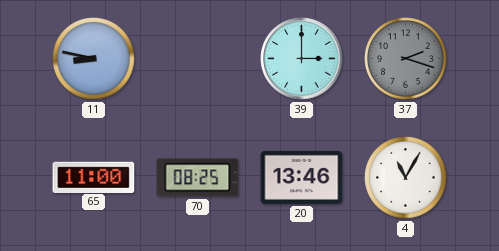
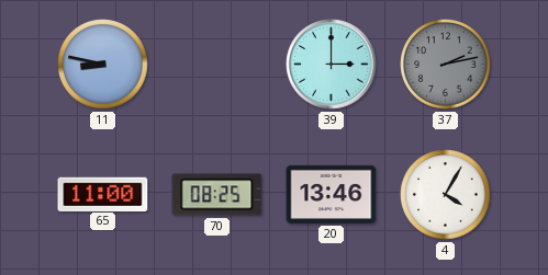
37: 2:18 -> 2:13 (446, 65)
4: 11:05 -> 4:05 (446, 195)
